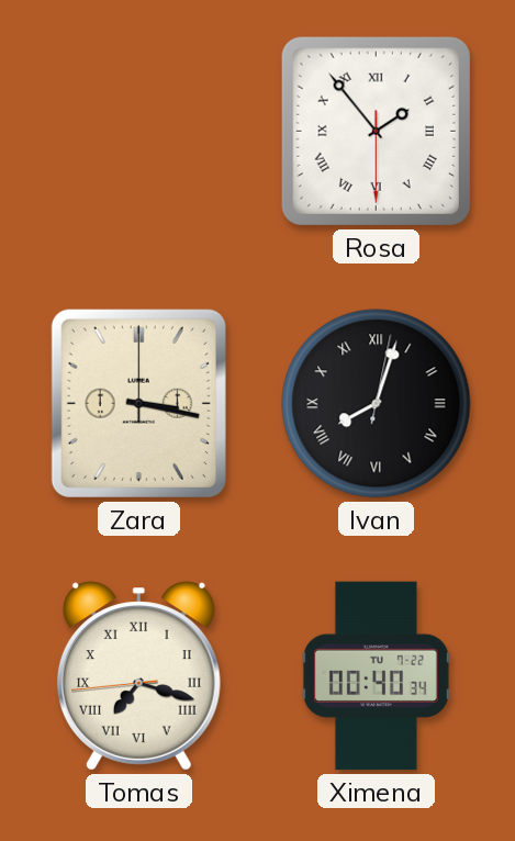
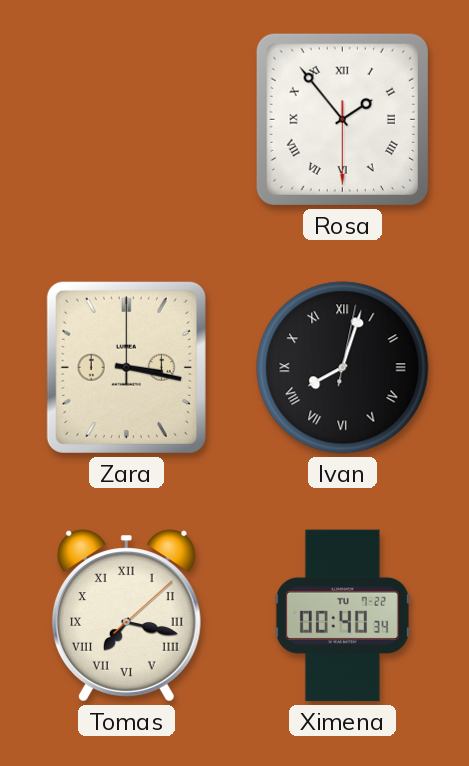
Tomas: 7:17:44 -> 7:17:08 (126, 616)
